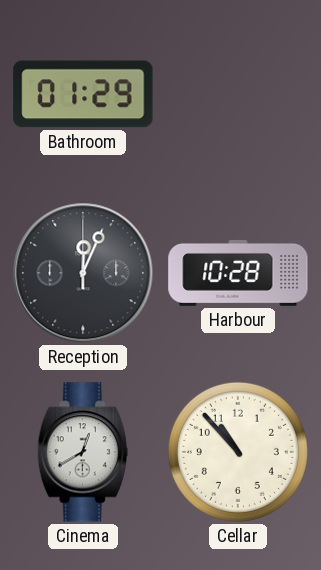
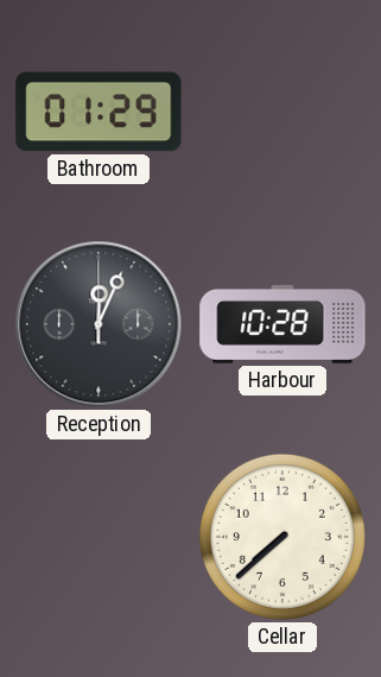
Cinema: 12:40 -> none (83, 452)
Cellar: 10:53 -> 7:38 (282, 537)
